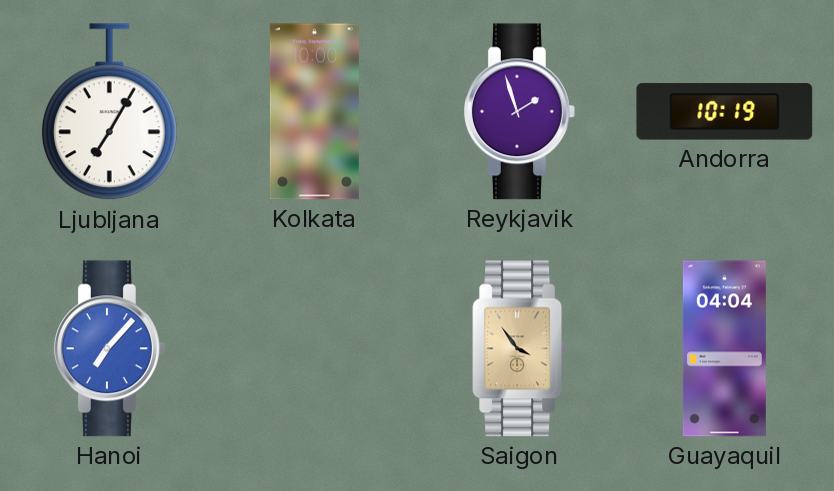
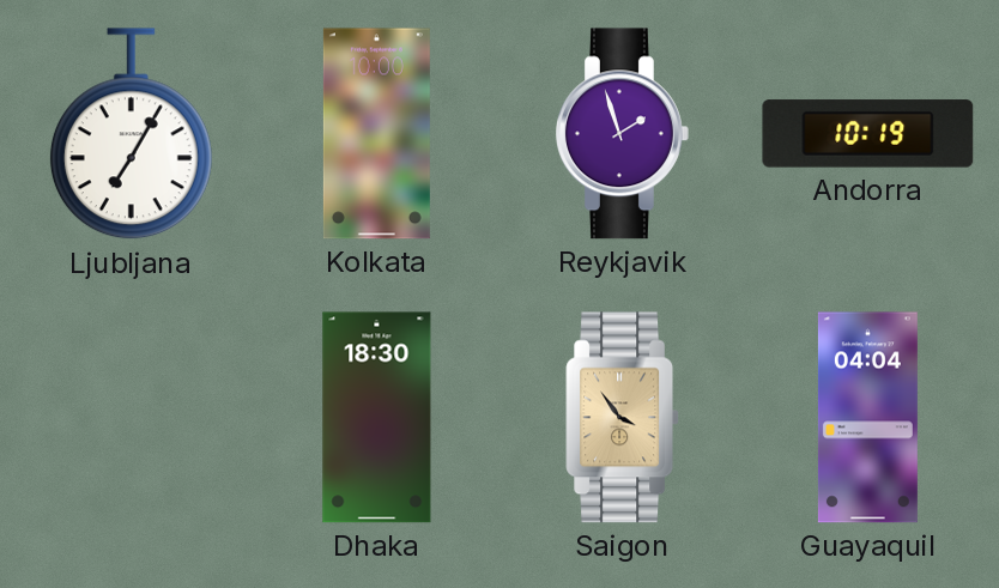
Hanoi: 7:07 -> none (110, 349)
Dhaka: none -> 18:30 (377, 418)
